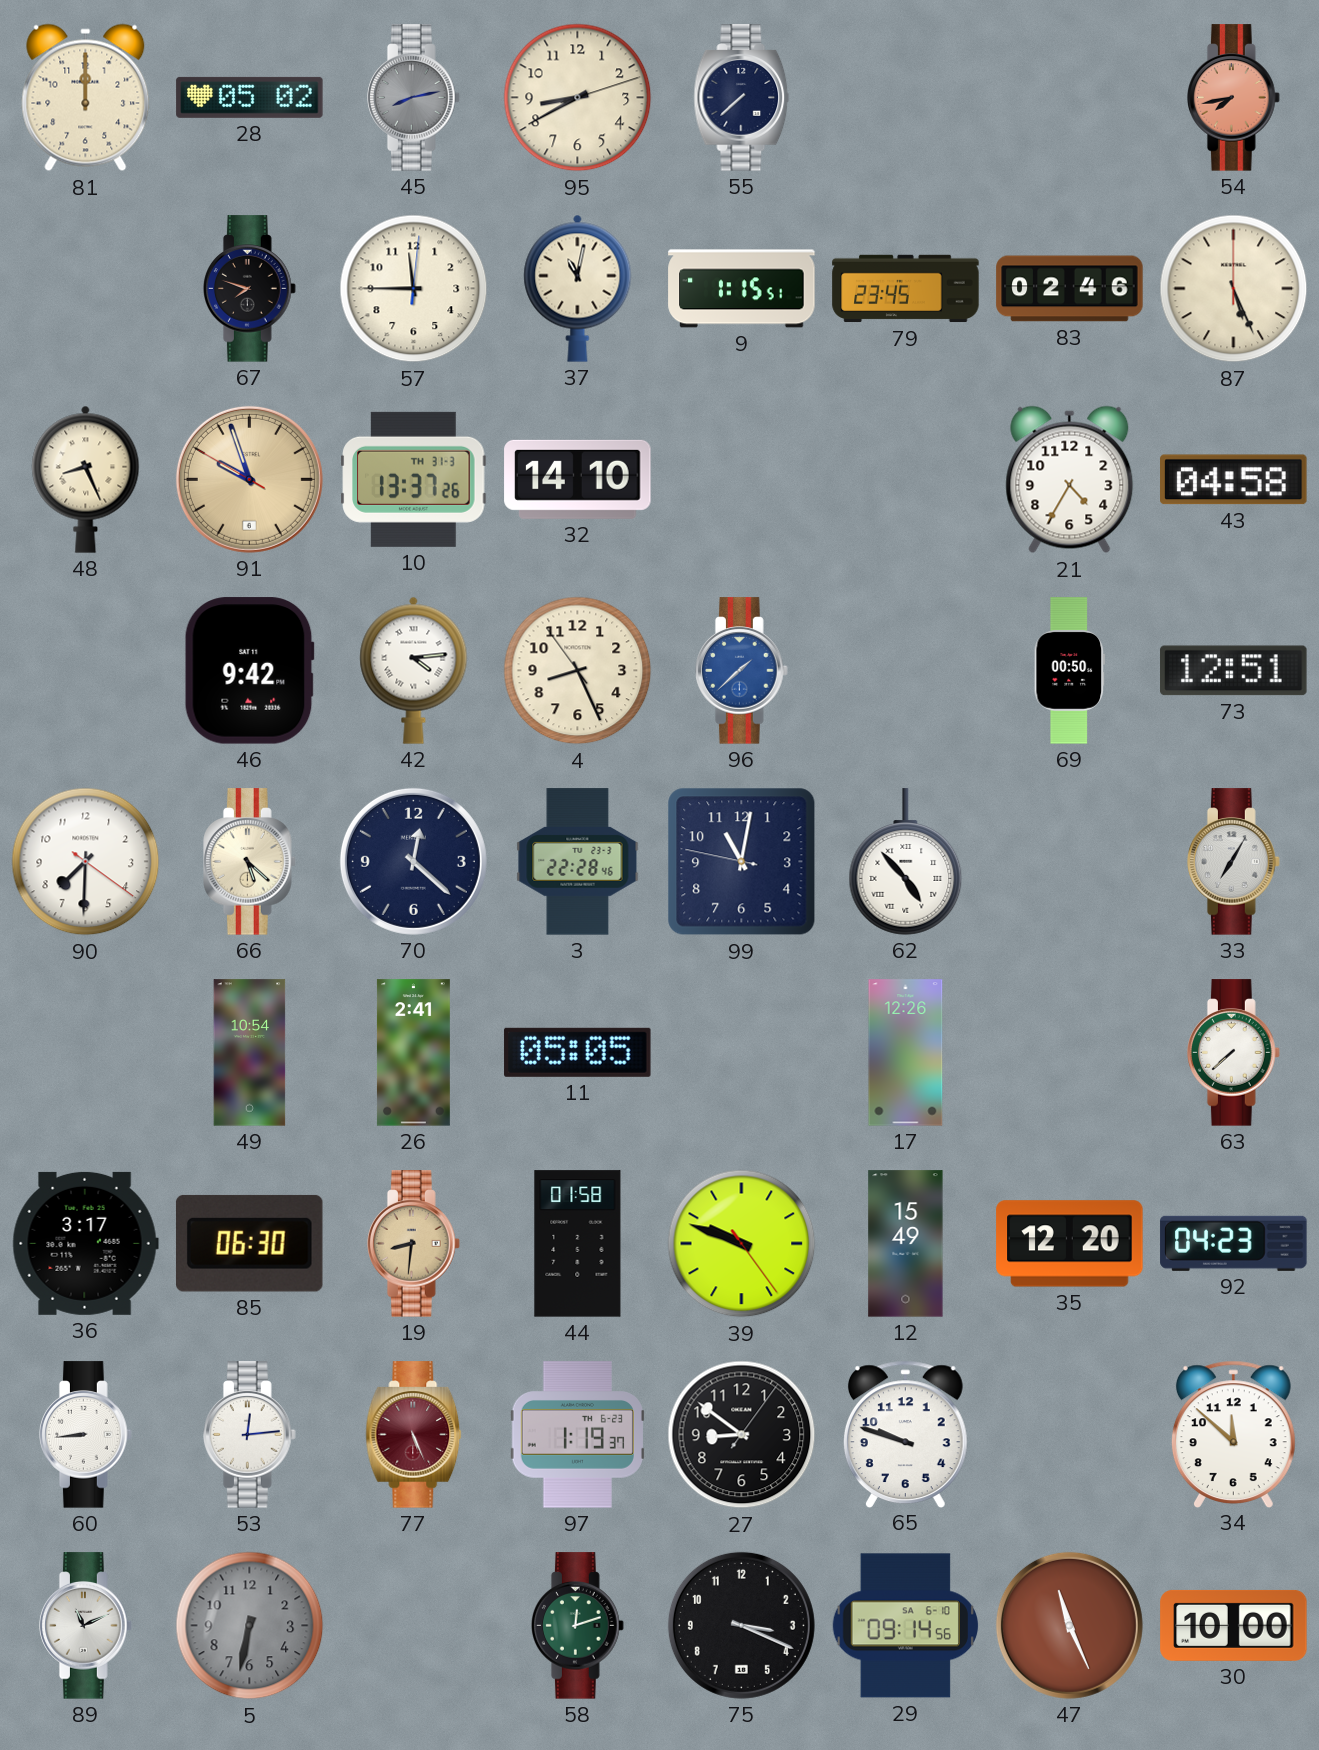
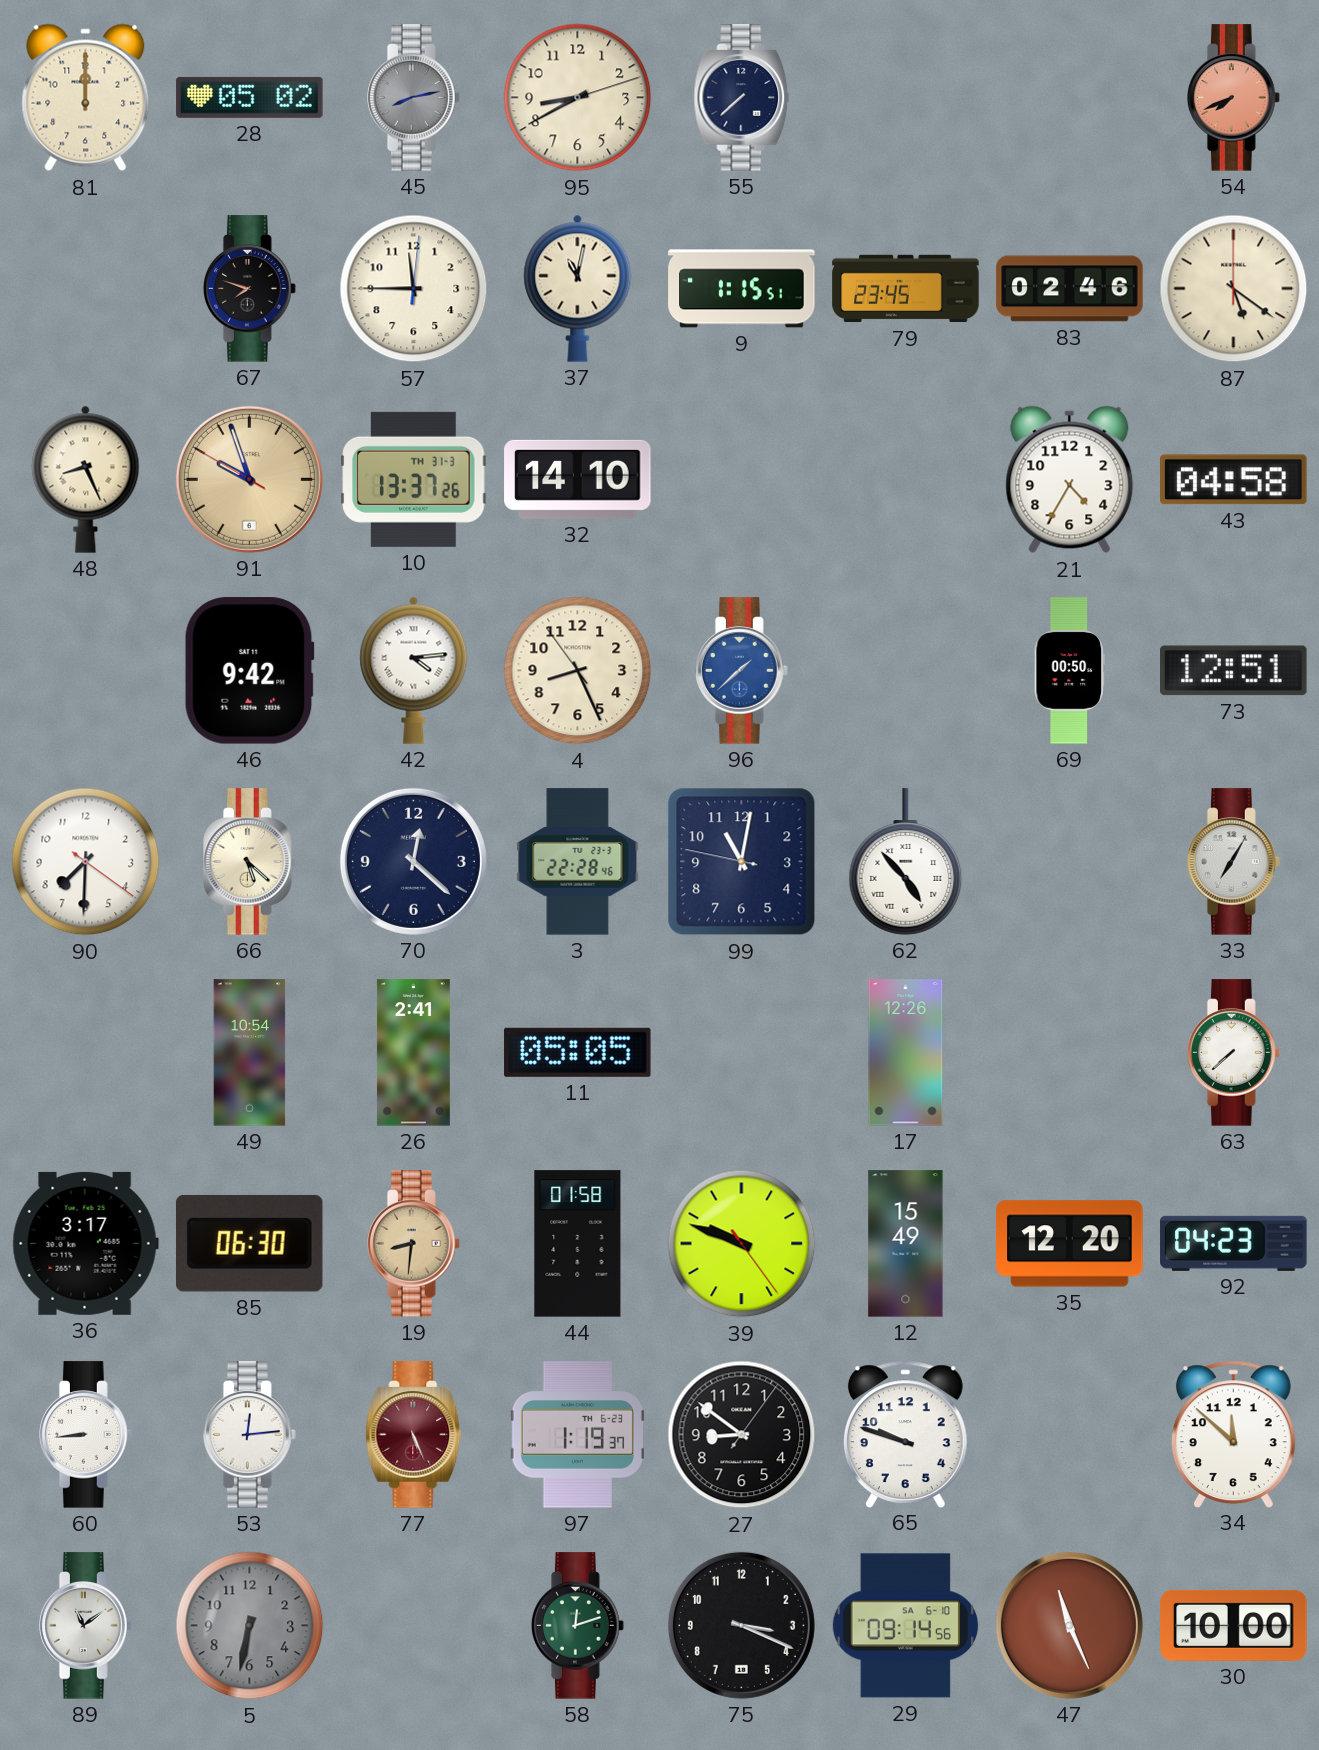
54: 7:43 -> 7:41 (1234, 98)
87: 5:26 -> 5:21 (1234, 289)
89: 11:11 -> 11:09 (86, 1626)
